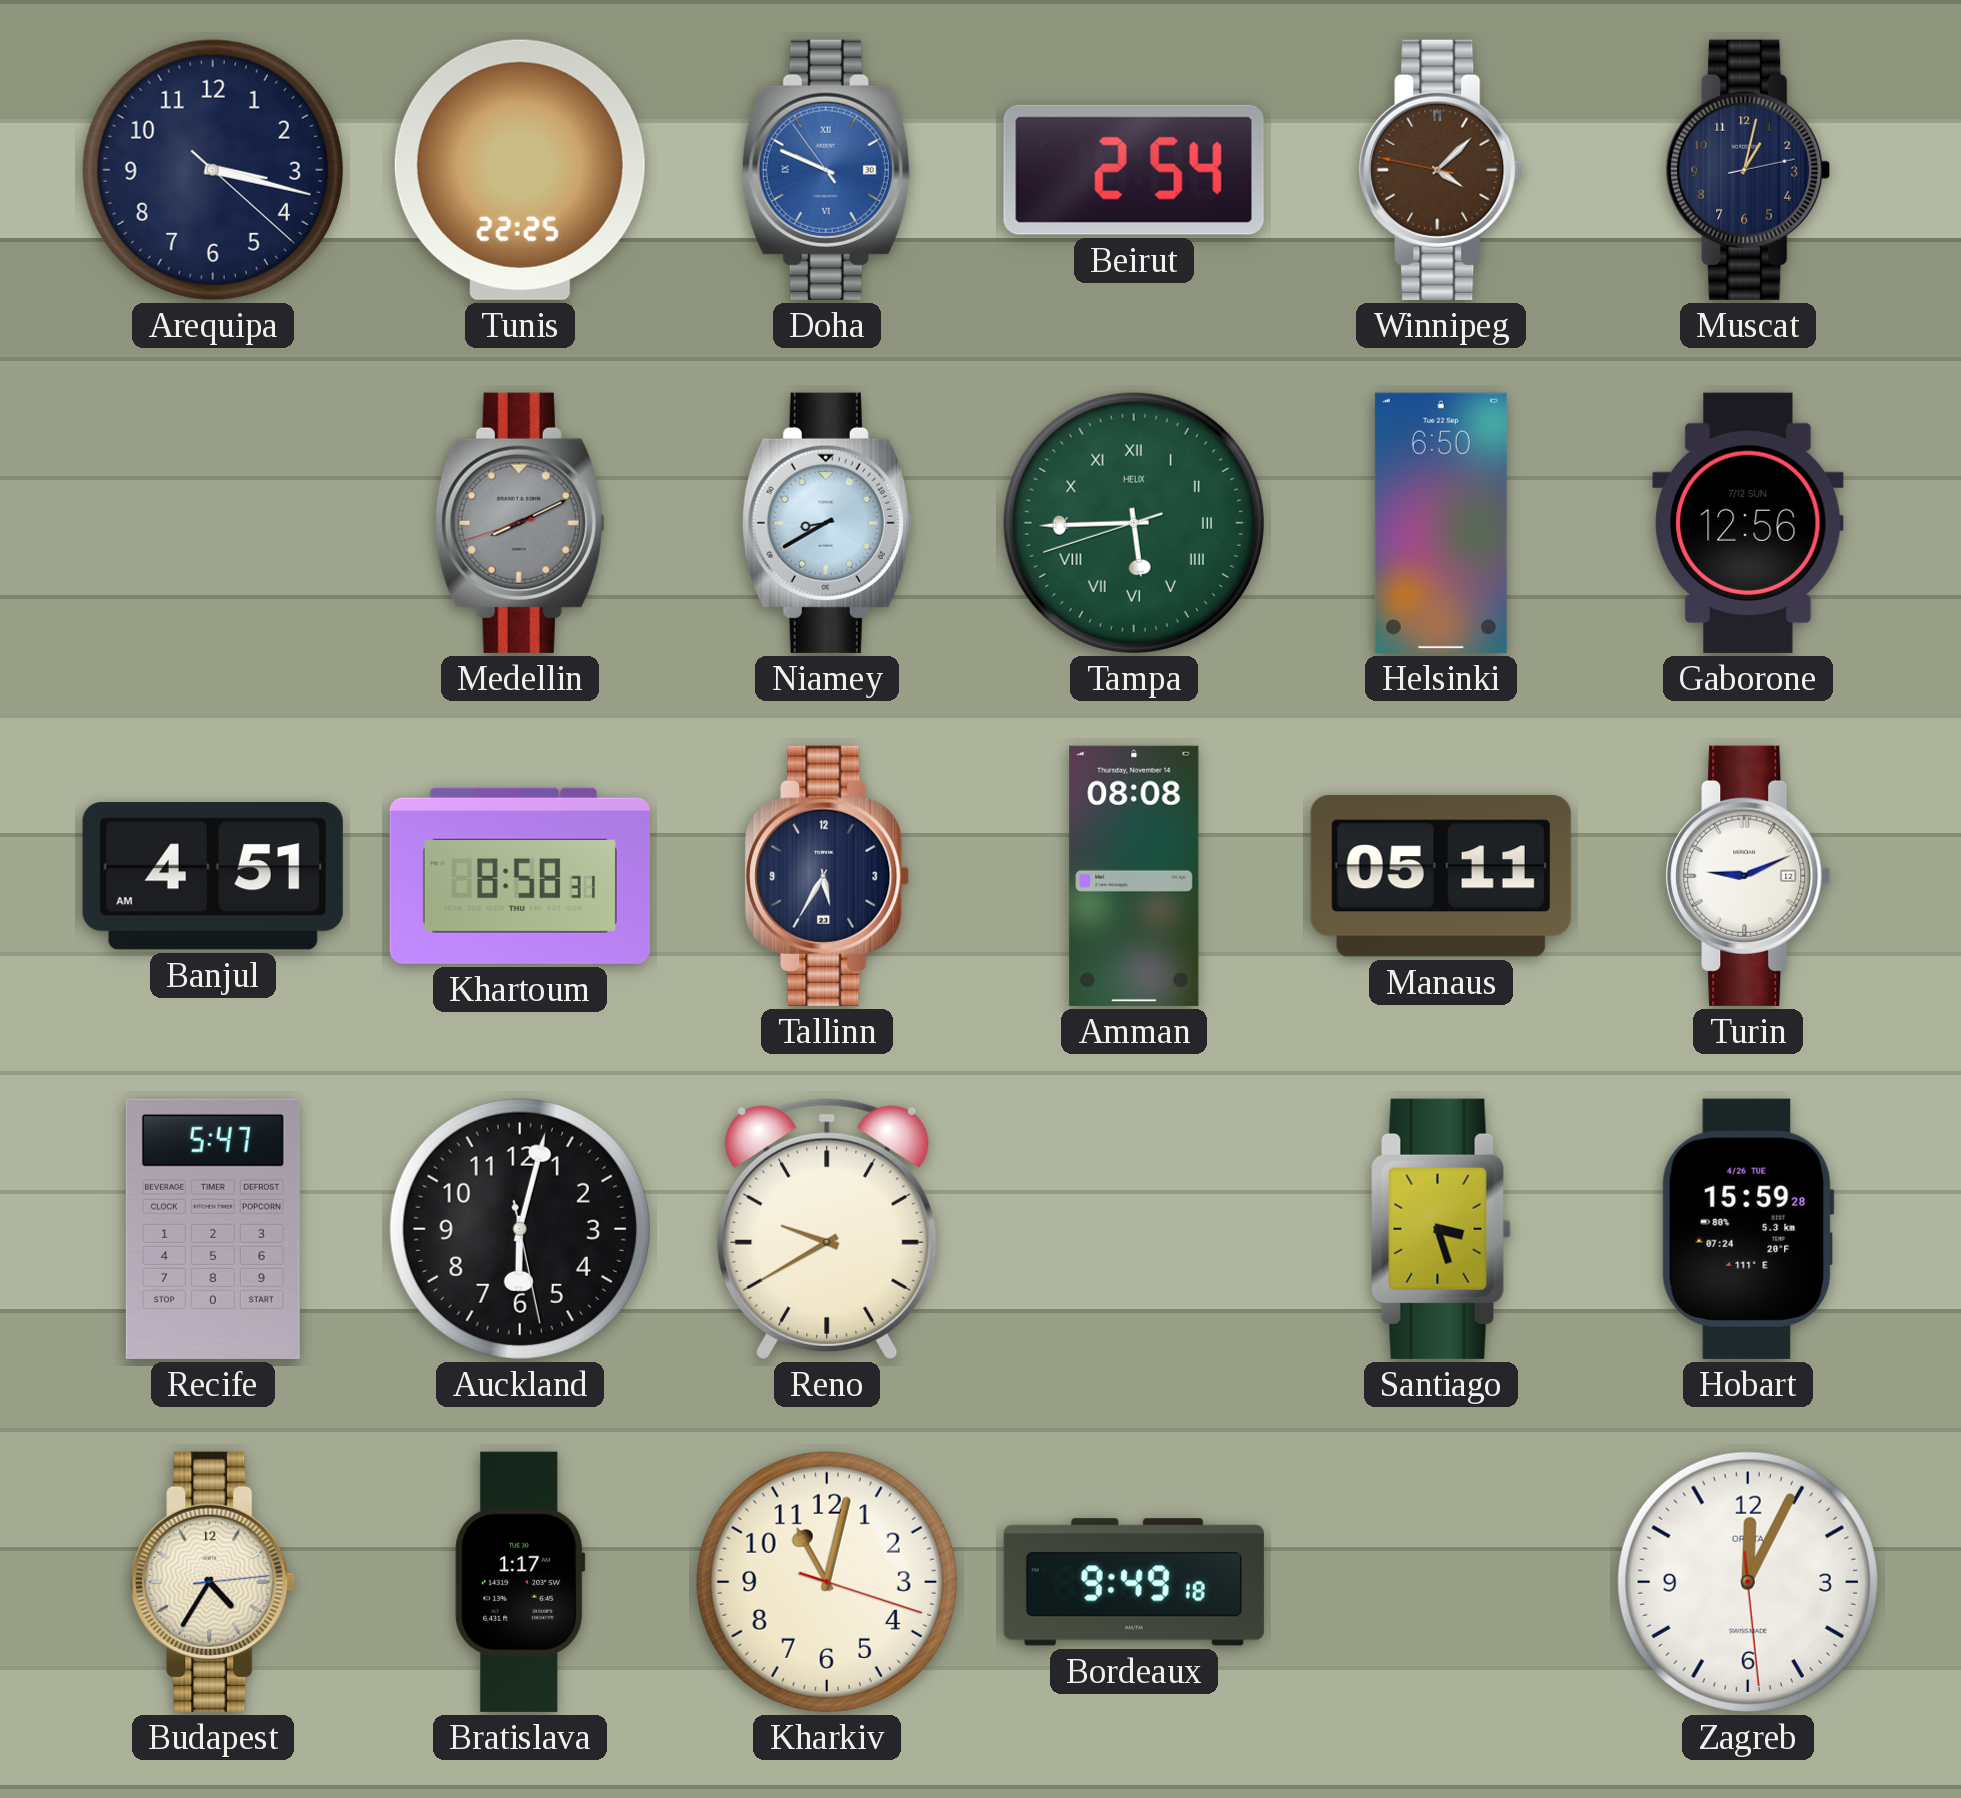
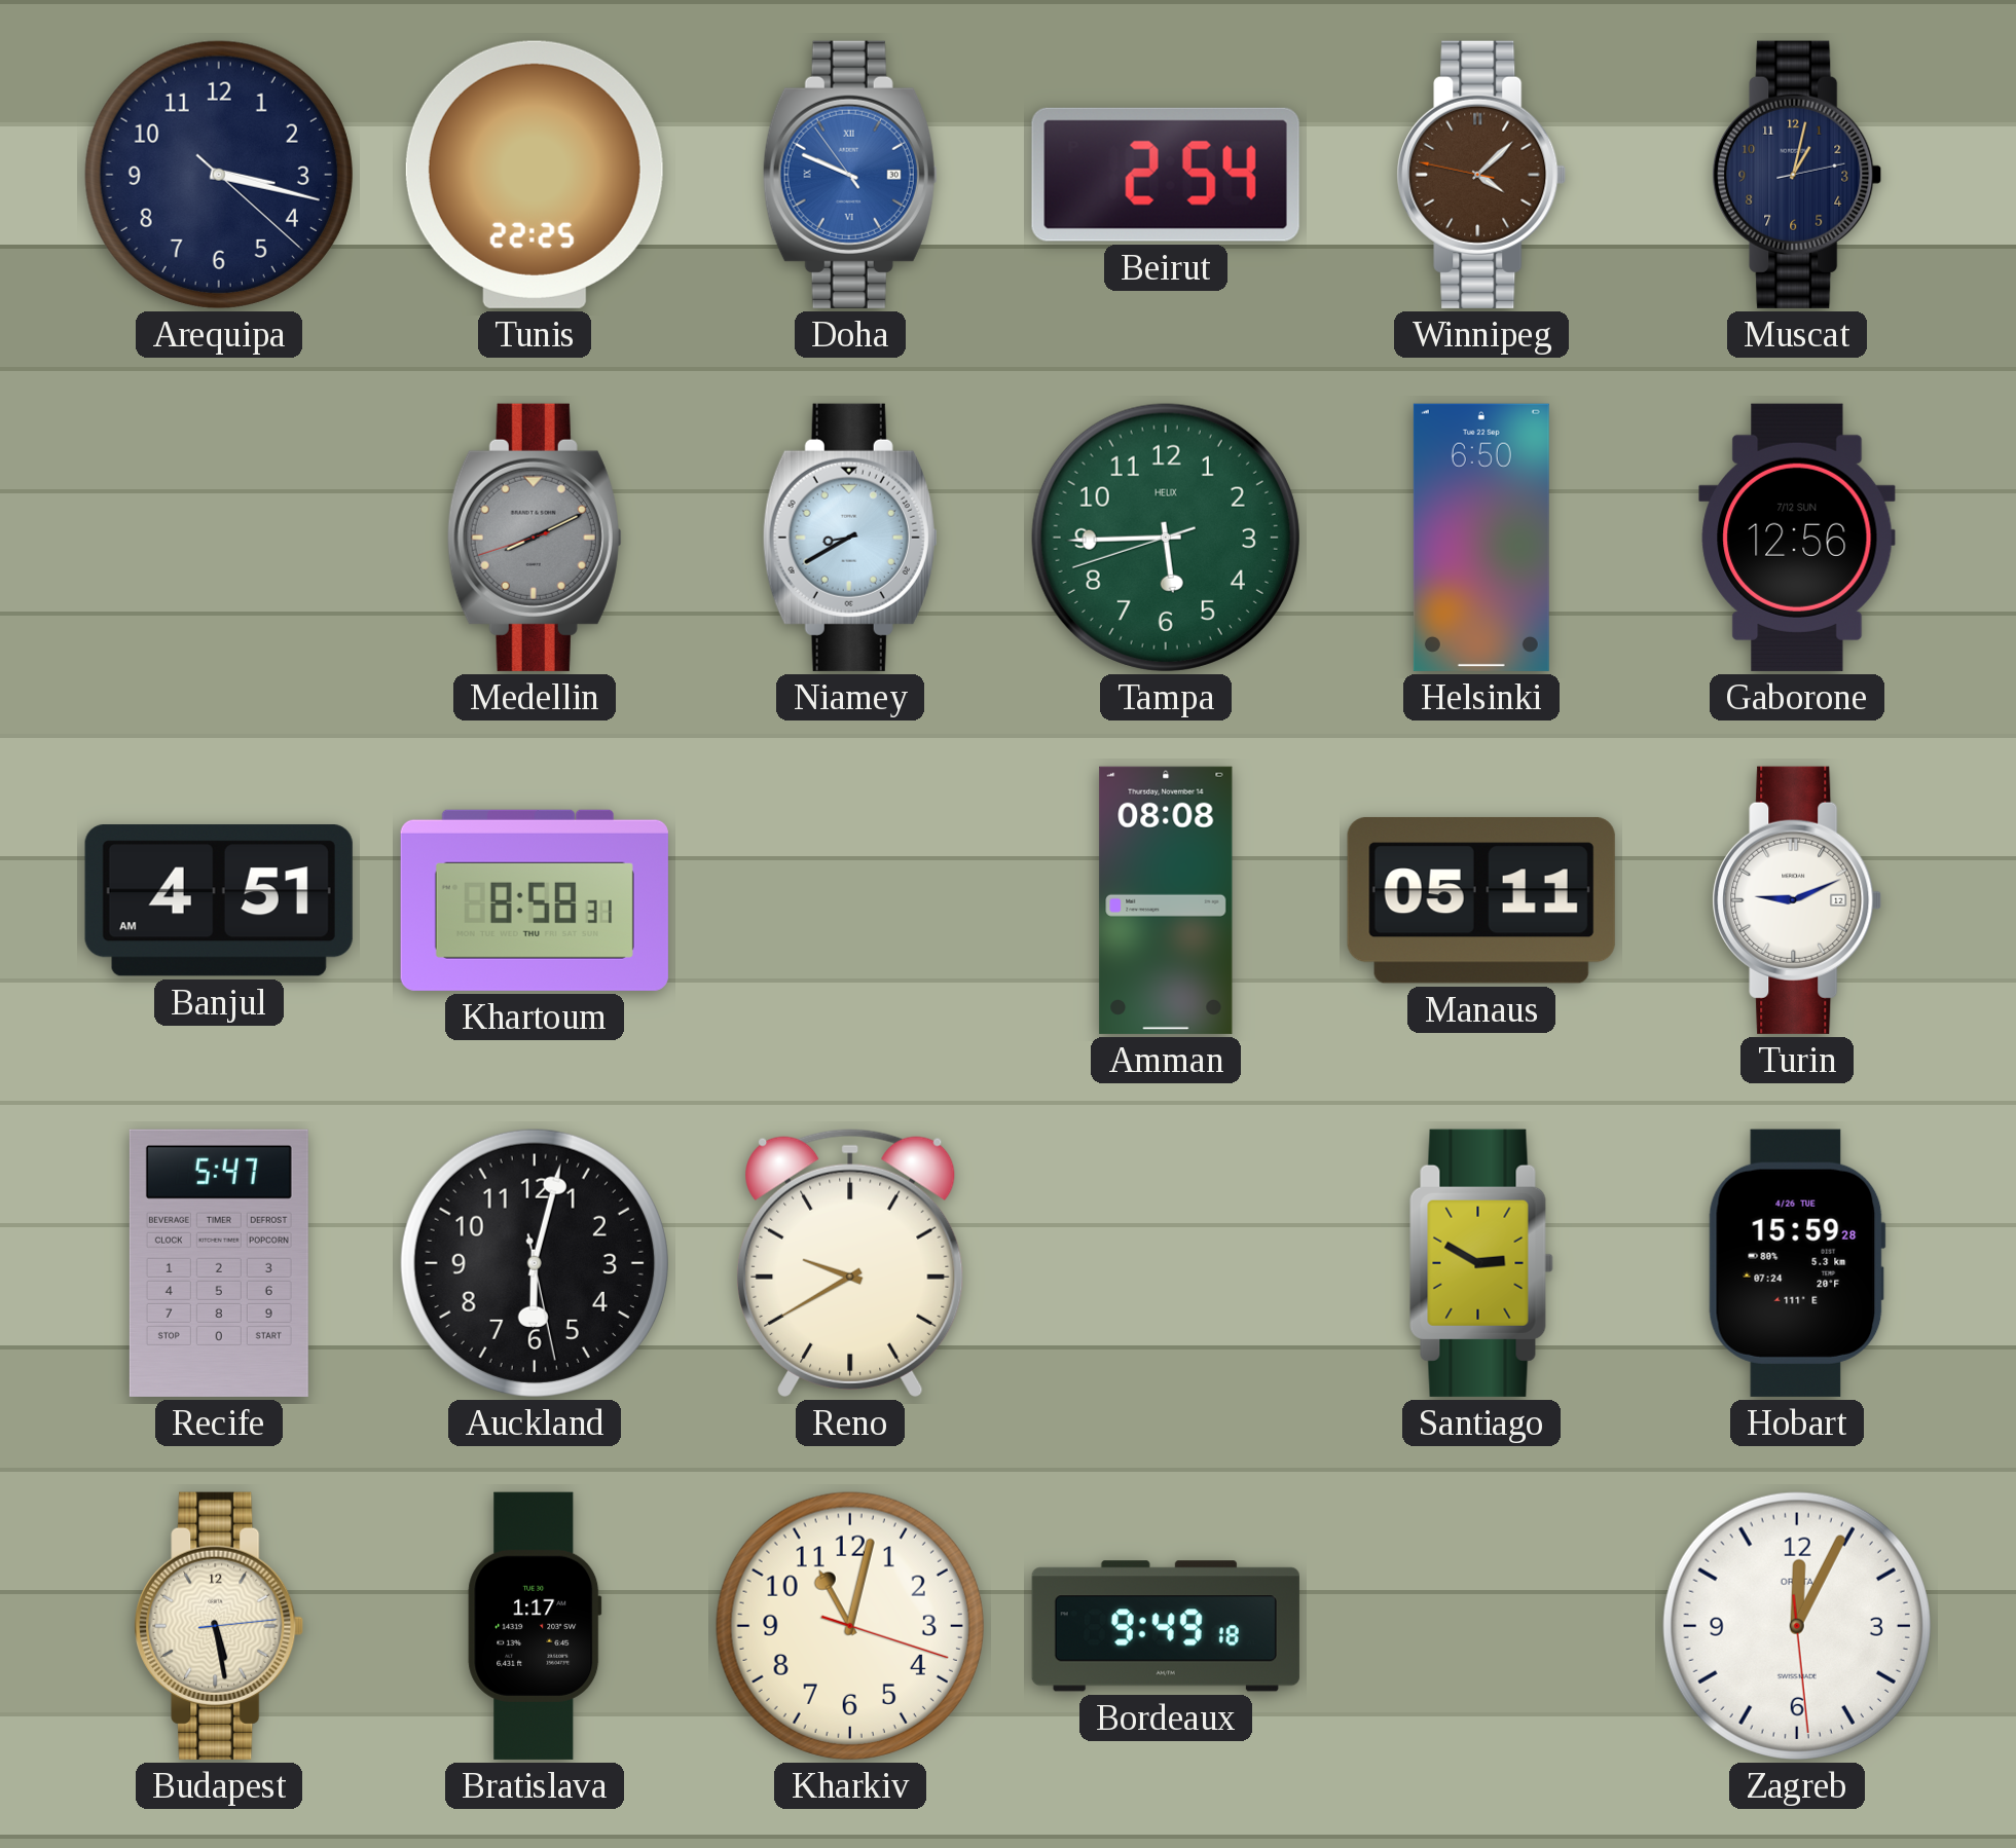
Tampa numerals: Roman -> Arabic (1166, 538)
Tallinn: 5:35 -> none (827, 876)
Santiago: 3:27 -> 2:50 (1481, 1263)
Budapest: 4:35 -> 5:28 (219, 1626)
